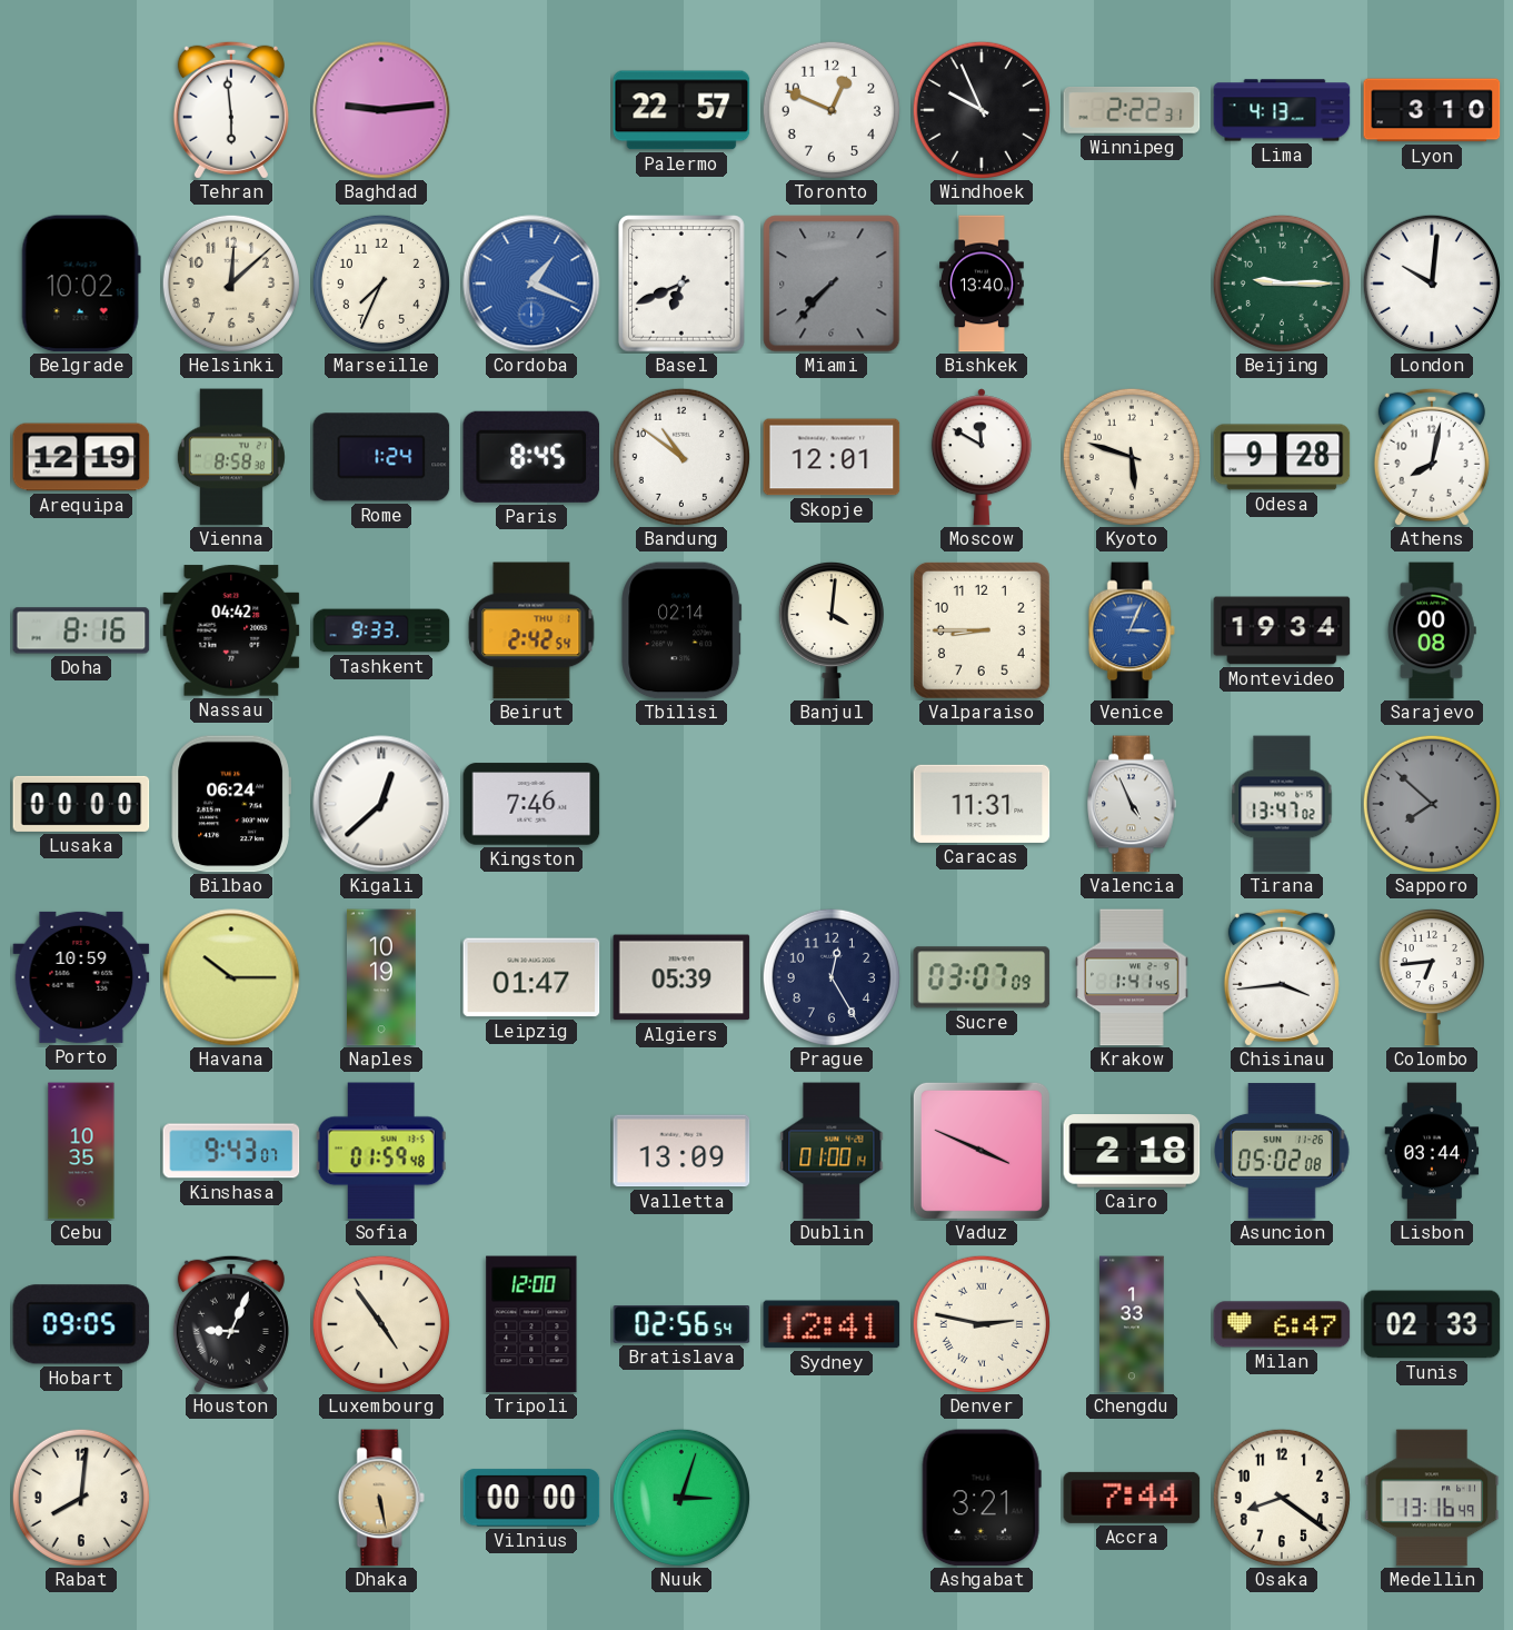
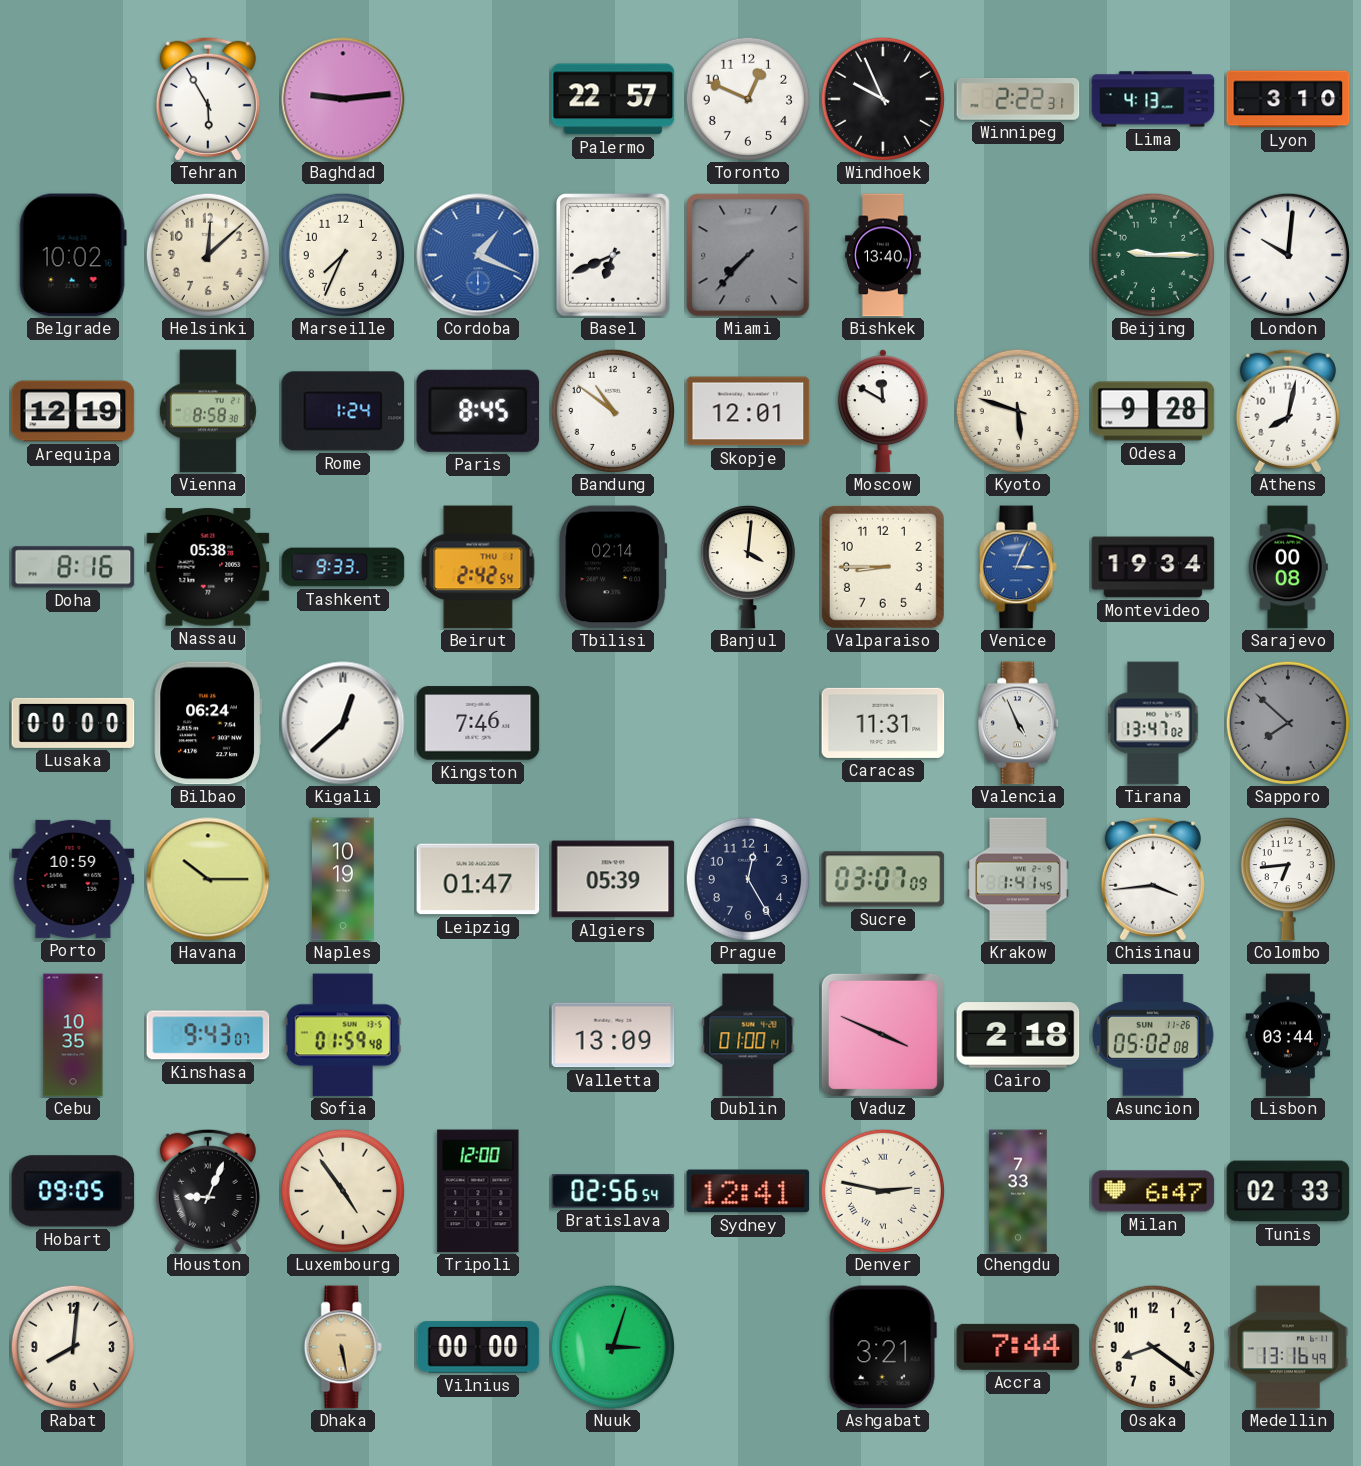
Tehran: 5:59 -> 5:55 (208, 99)
Nassau: 04:42 -> 05:38 (208, 567)
Chengdu: 1:33 -> 7:33 (1018, 1191)
